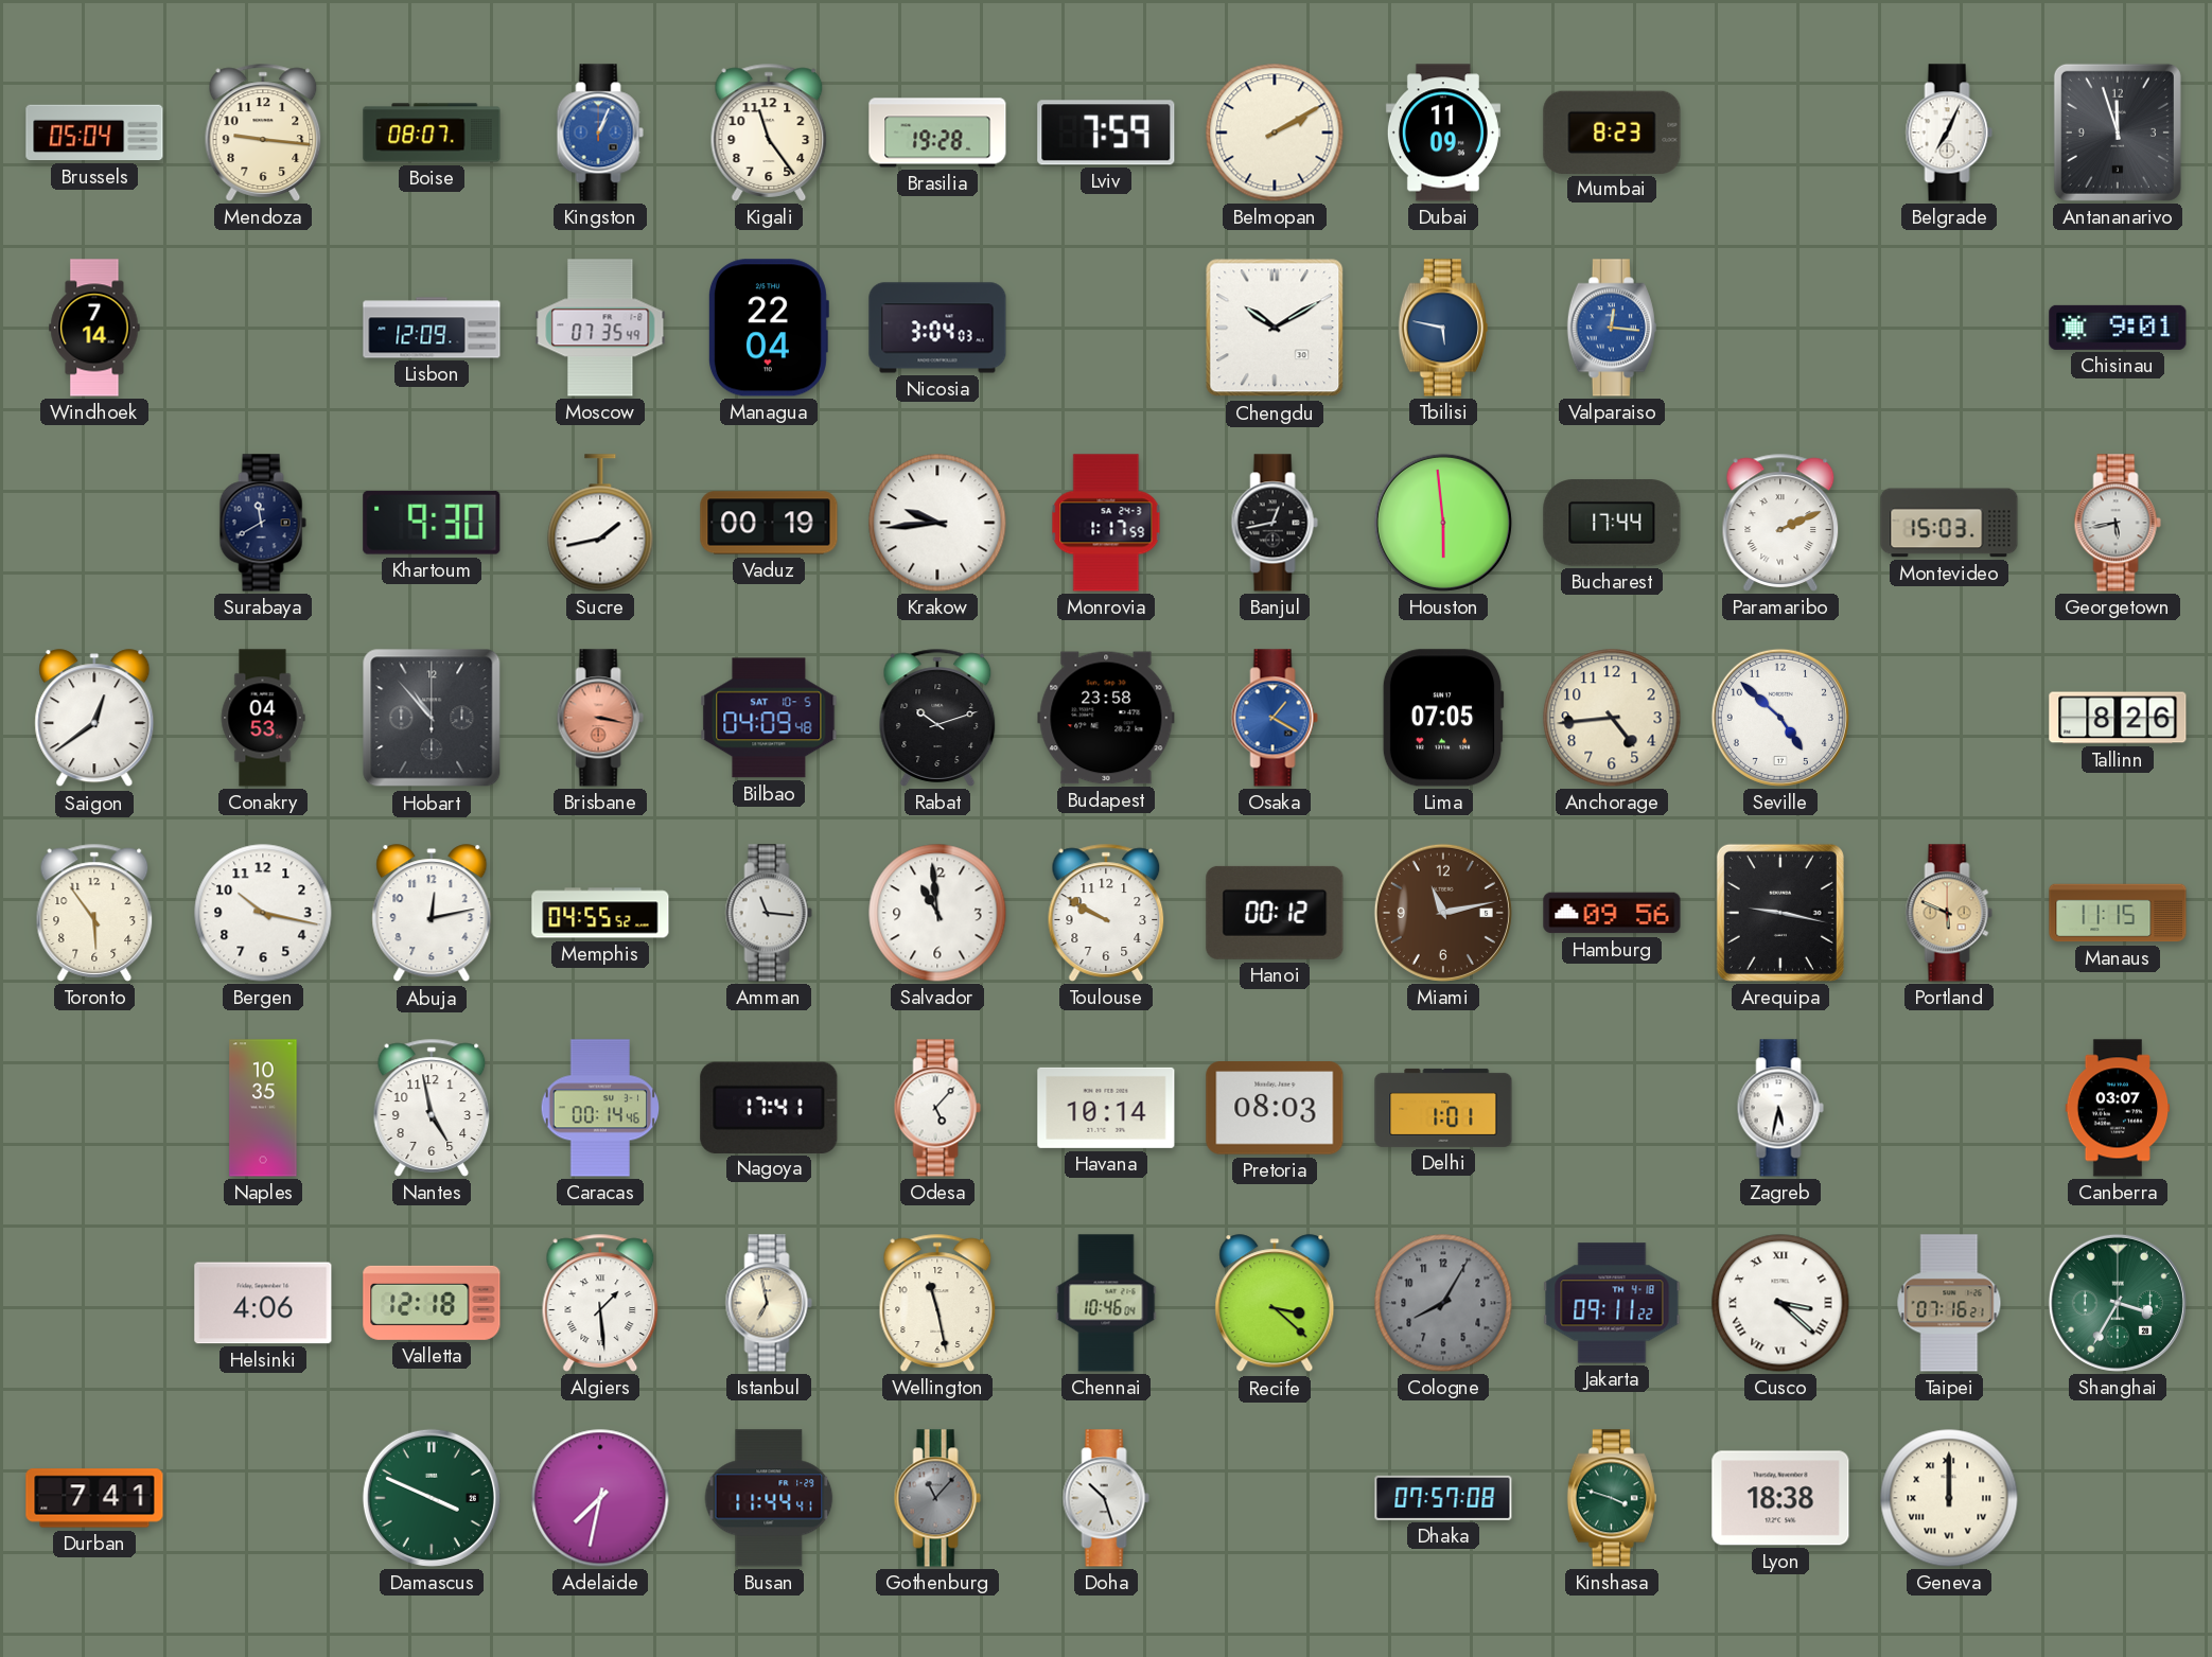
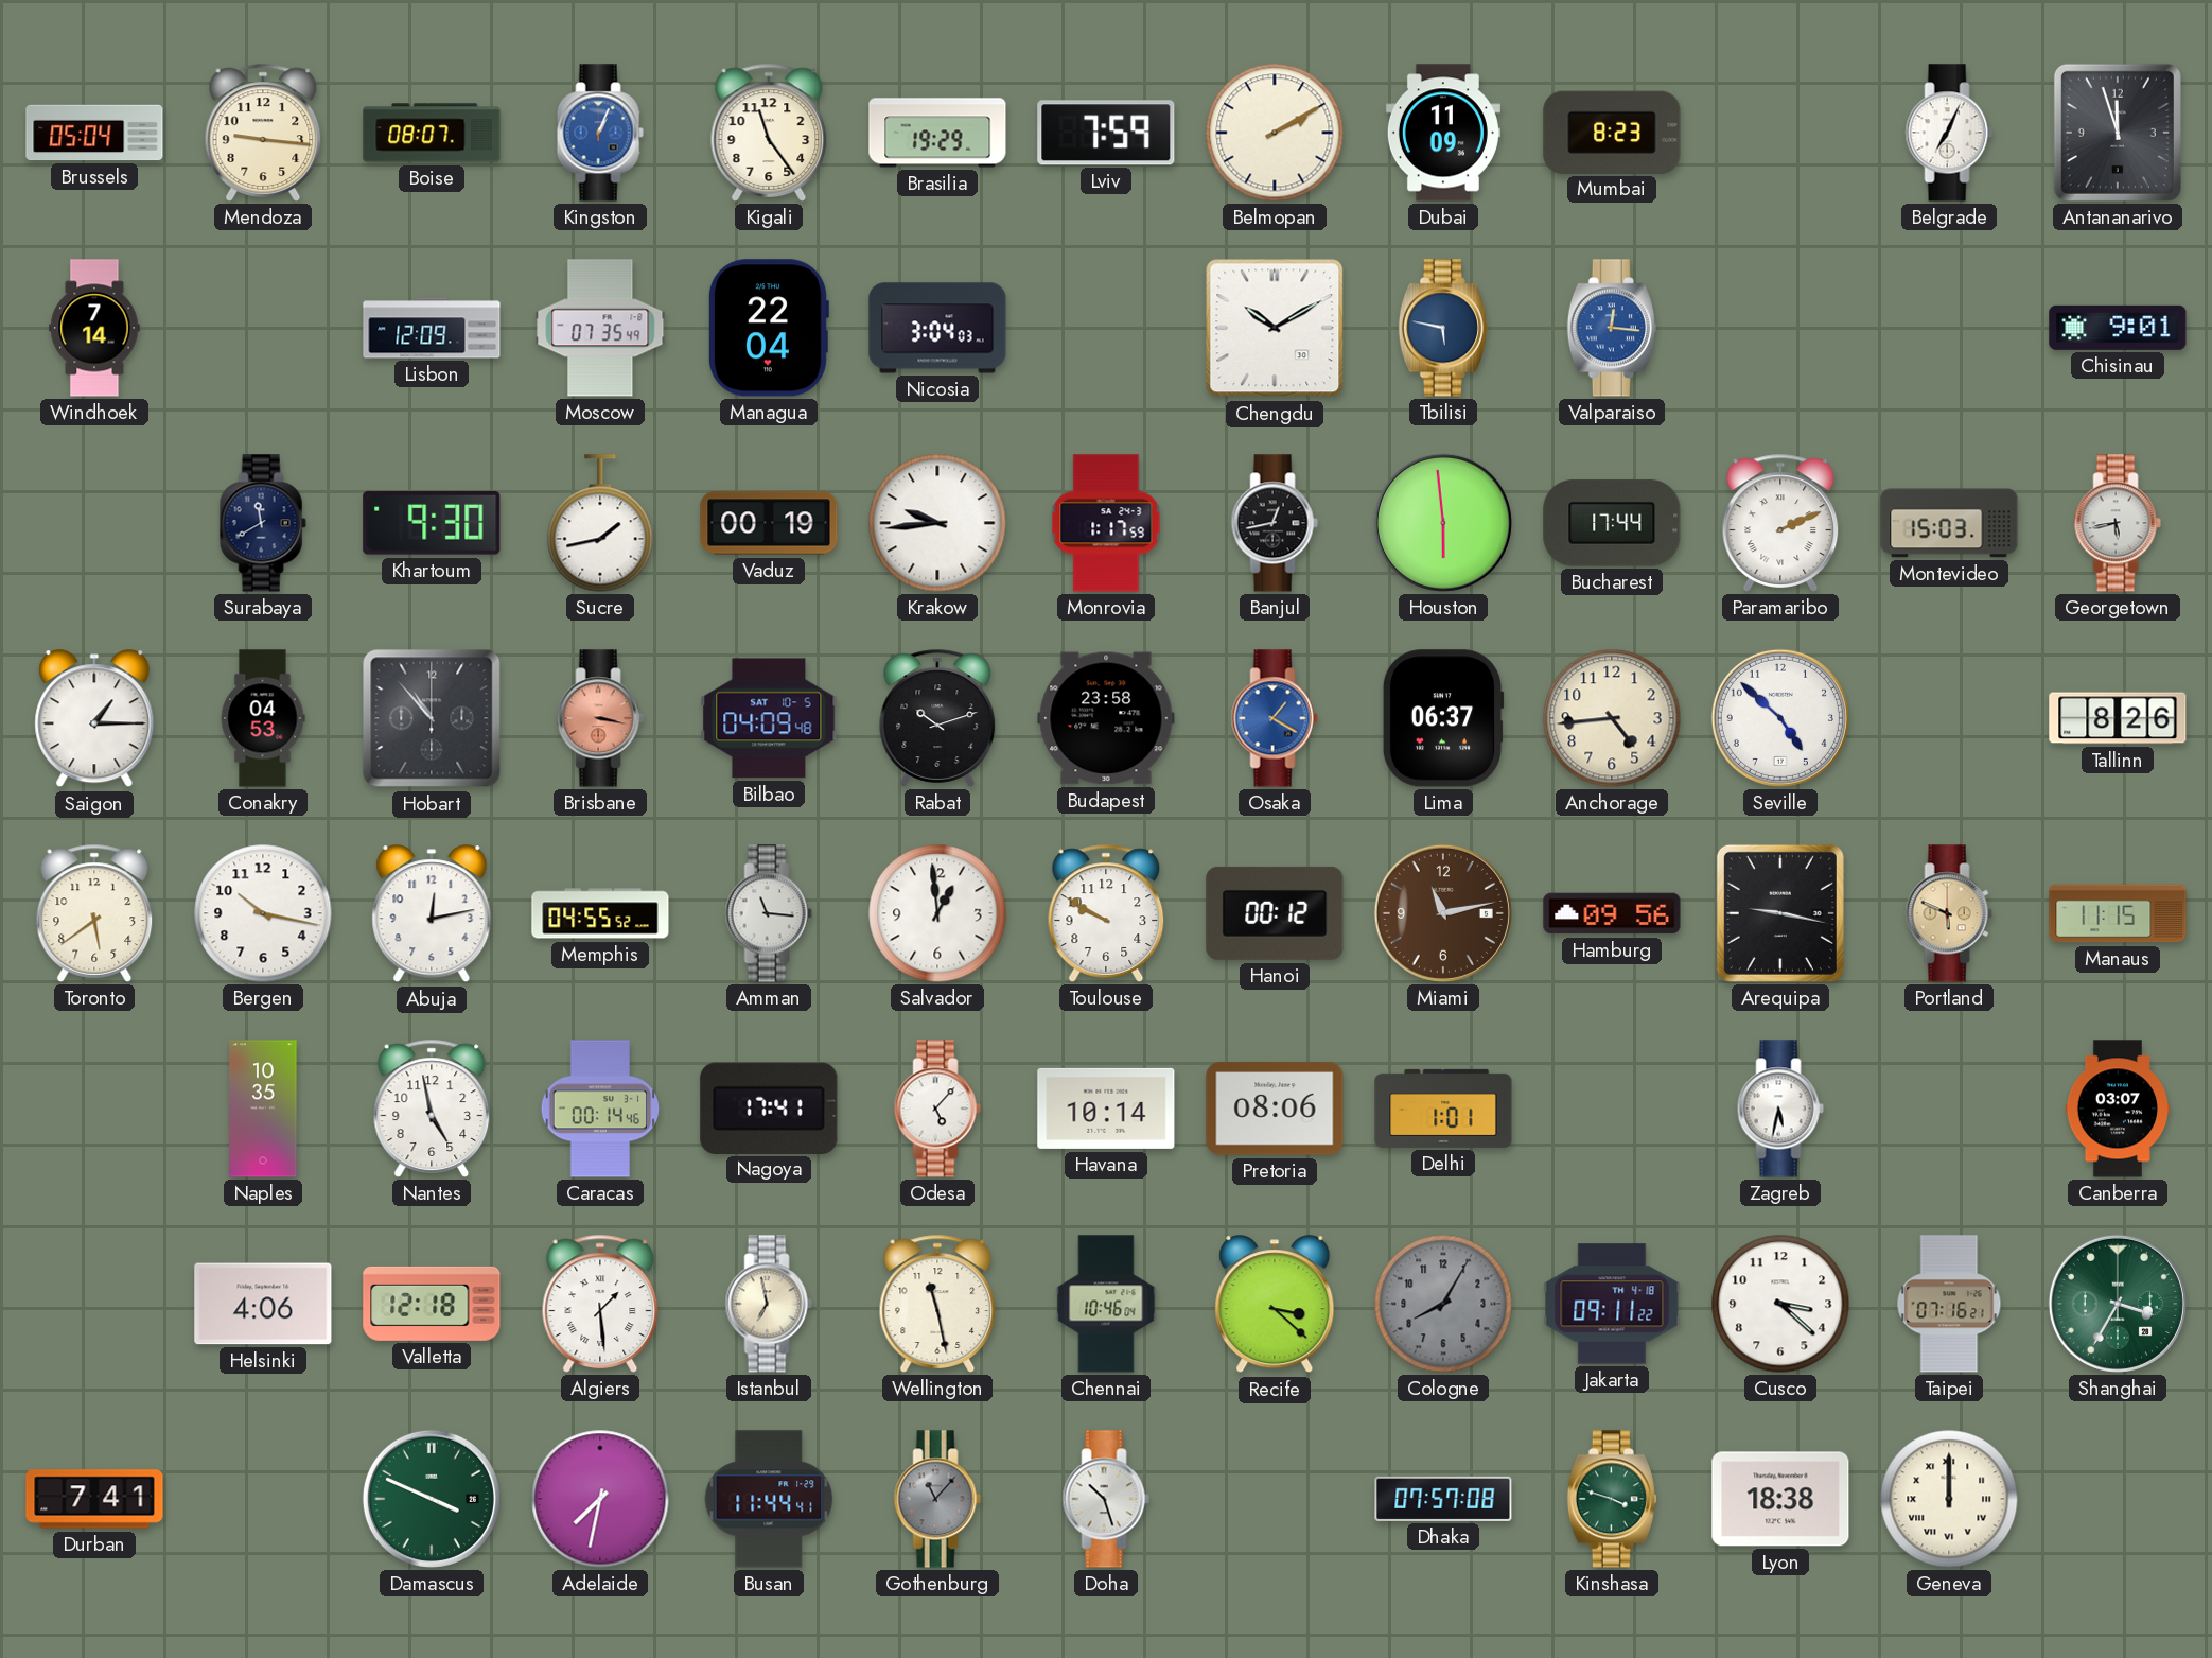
Brasilia: 19:28 -> 19:29 (937, 133)
Saigon: 12:39 -> 1:15 (94, 719)
Lima: 07:05 -> 06:37 (1443, 718)
Toronto: 5:54 -> 5:39 (94, 913)
Salvador: 10:59 -> 12:59 (937, 913)
Pretoria: 08:03 -> 08:06 (1275, 1109)
Cusco numerals: Roman -> Arabic (1780, 1304)
